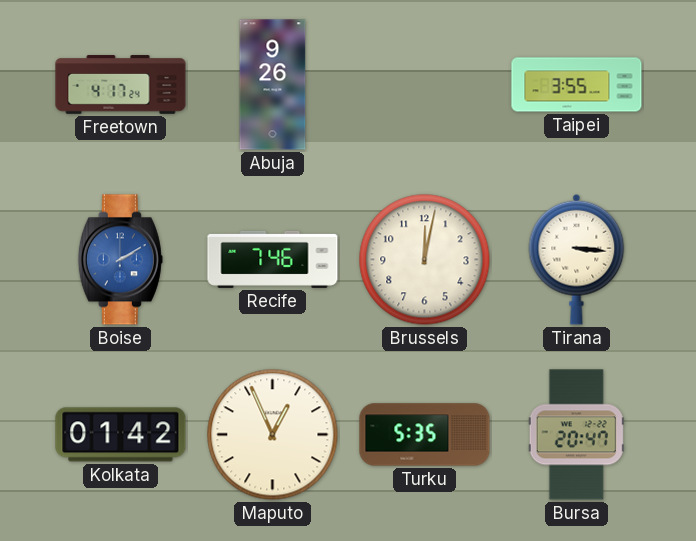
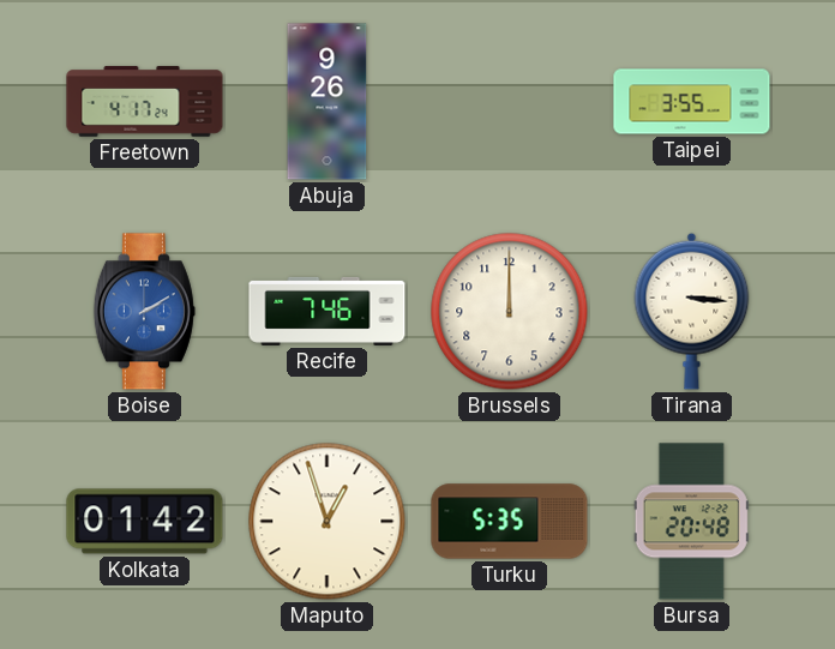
Brussels: 12:02 -> 12:00 (510, 312)
Maputo: 12:56 -> 12:57 (328, 522)
Bursa: 20:47 -> 20:48 (691, 522)
